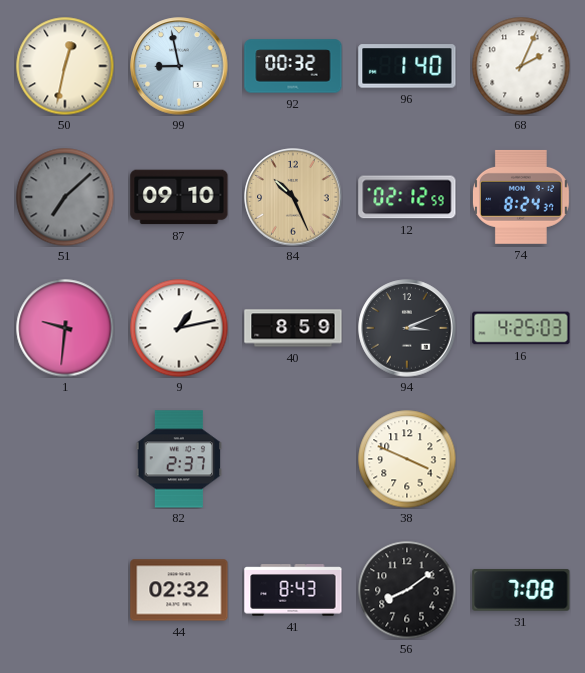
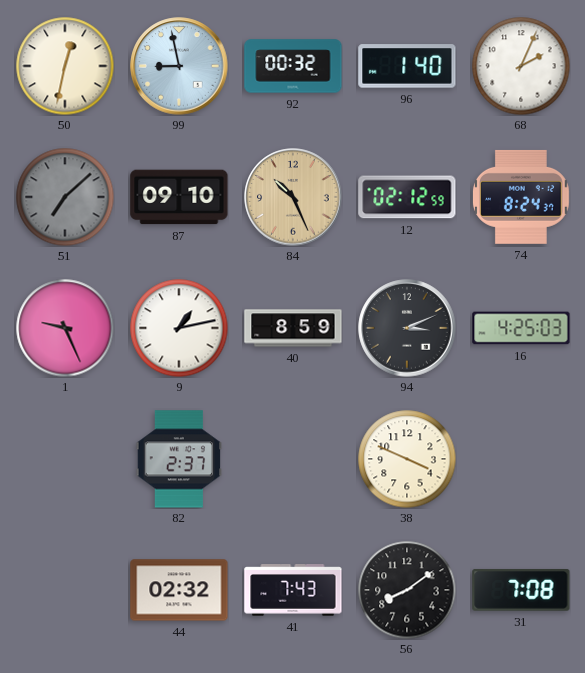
1: 9:31 -> 9:26 (65, 328)
41: 8:43 -> 7:43 (293, 590)
